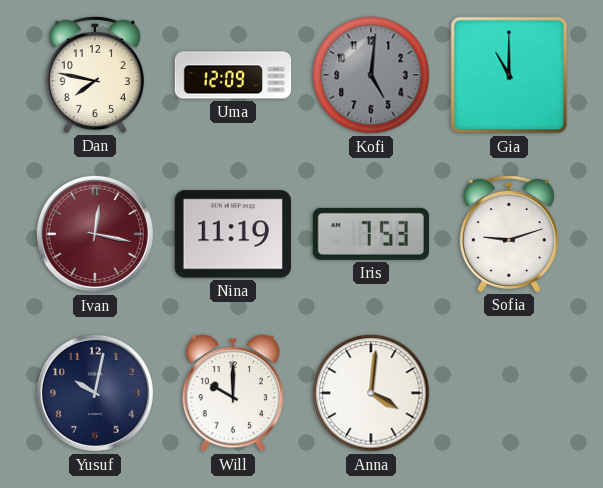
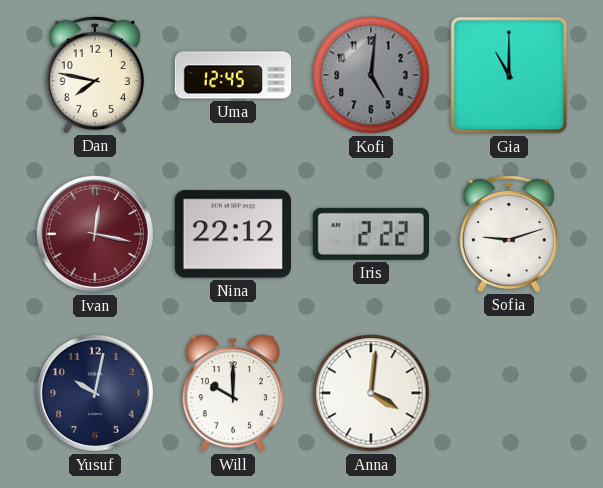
Uma: 12:09 -> 12:45 (233, 75)
Nina: 11:19 -> 22:12 (233, 234)
Iris: 7:53 -> 2:22 (370, 234)
